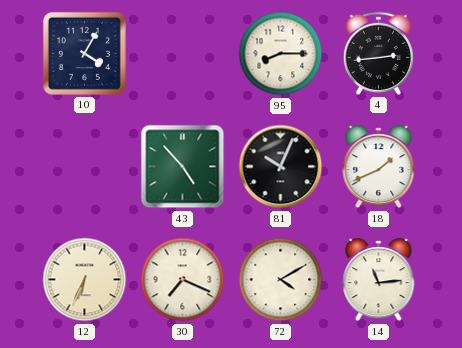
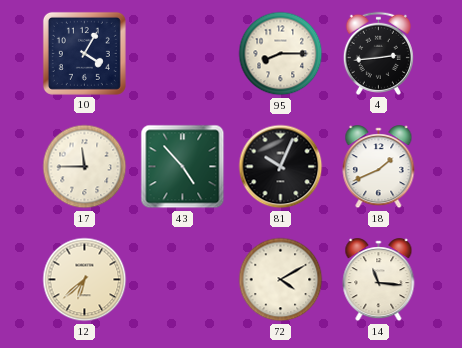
17: none -> 11:45 (85, 167)
12: 6:34 -> 6:38 (85, 280)
30: 7:19 -> none (183, 280)
14: 11:14 -> 11:16 (379, 280)
